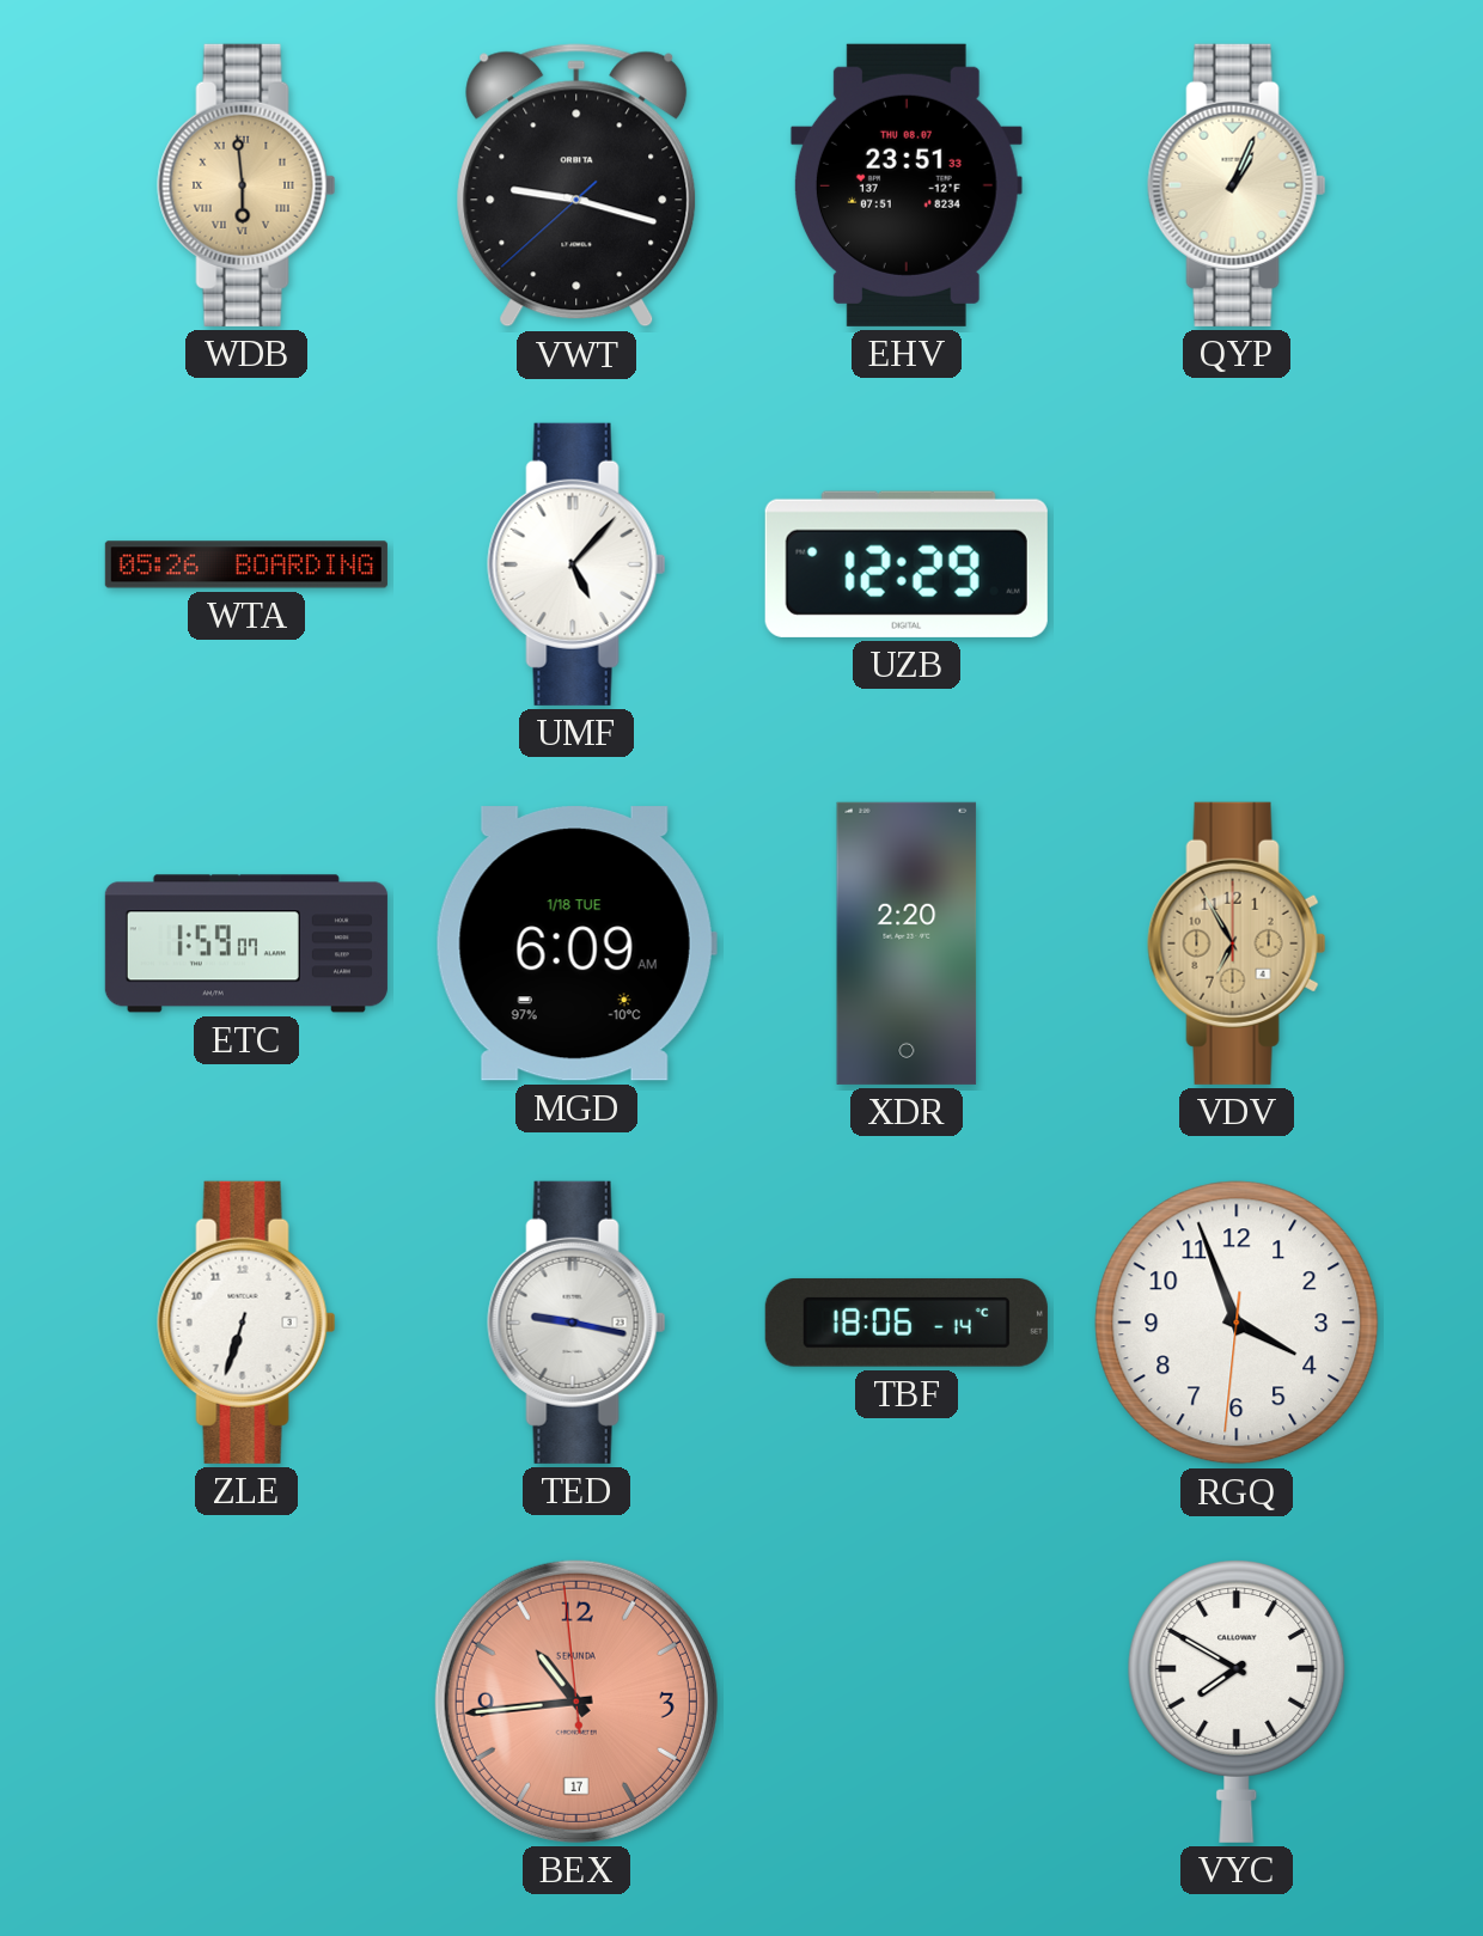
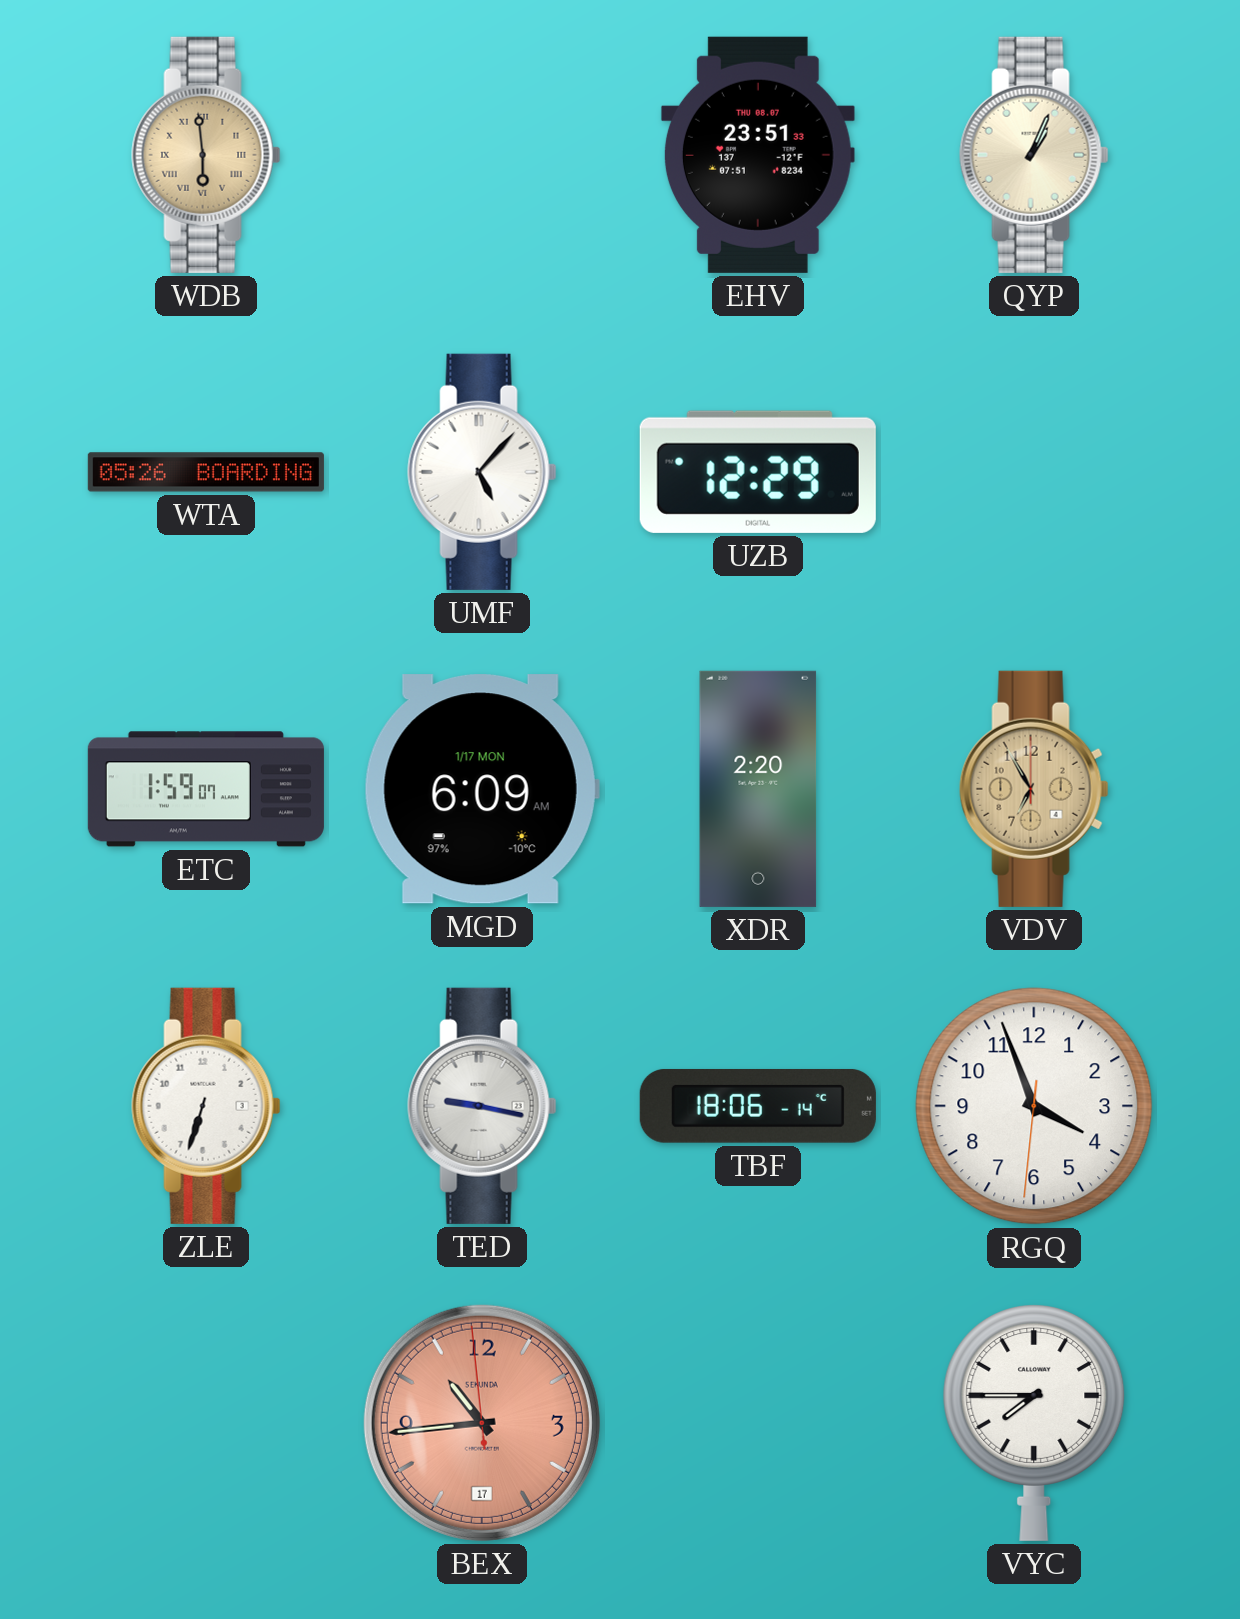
VWT: 9:17 -> none (576, 185)
MGD date: 1/18 TUE -> 1/17 MON (482, 789)
VYC: 7:50 -> 7:45 (1034, 1422)
